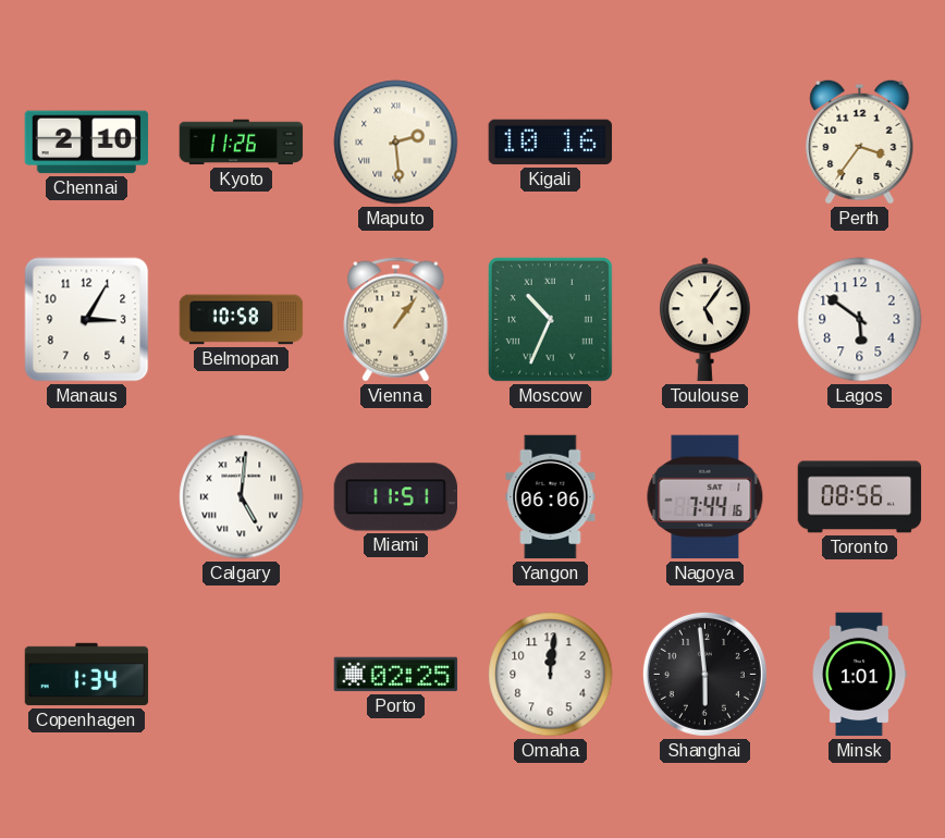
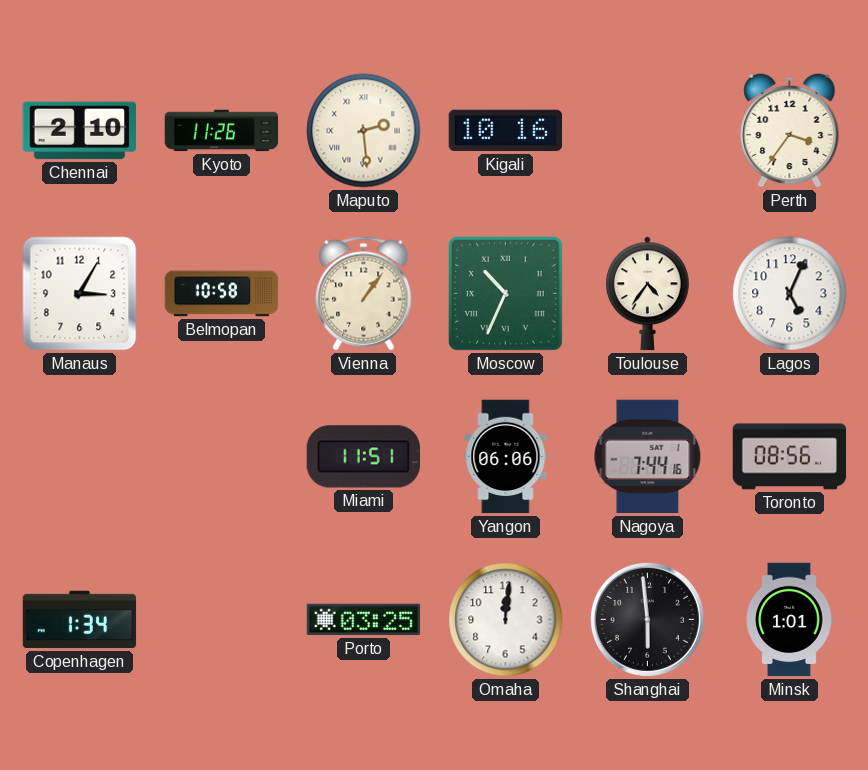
Toulouse: 5:06 -> 4:36 (648, 294)
Lagos: 5:51 -> 5:04 (790, 294)
Calgary: 5:01 -> none (242, 497)
Porto: 02:25 -> 03:25 (364, 620)
